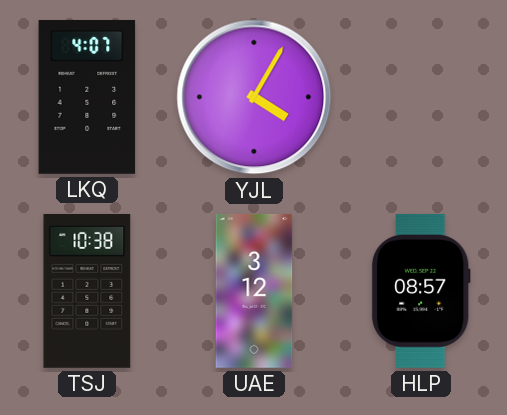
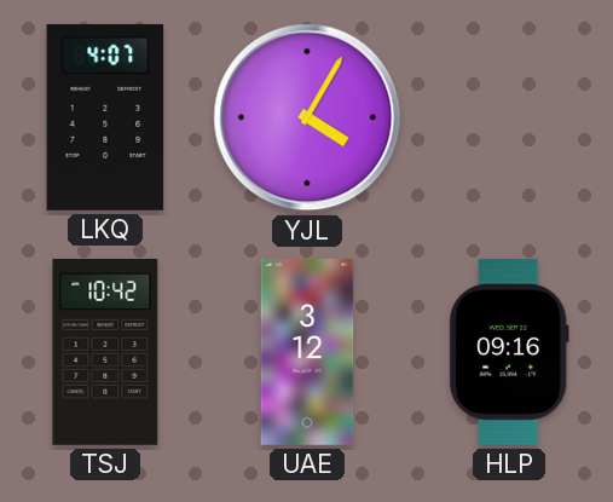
TSJ: 10:38 -> 10:42 (105, 352)
HLP: 08:57 -> 09:16 (509, 352)
